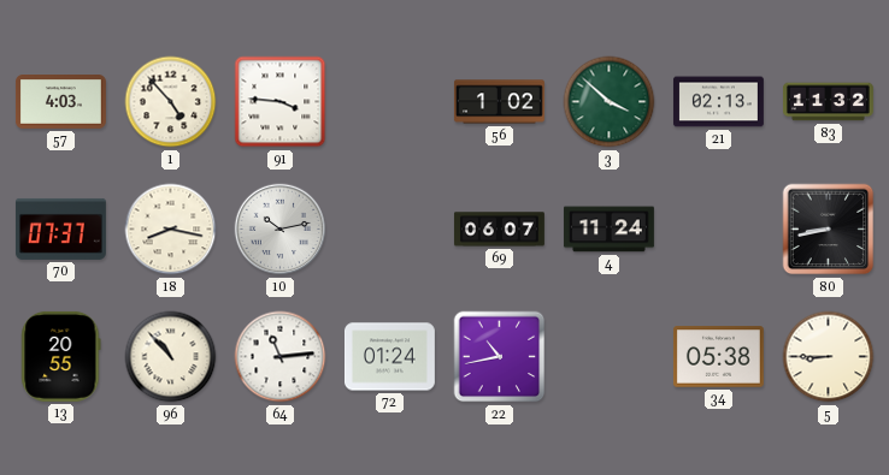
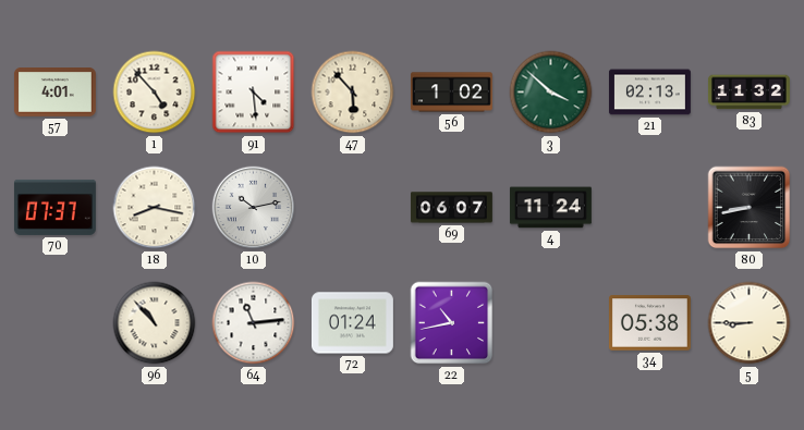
57: 4:03 -> 4:01 (54, 93)
91: 3:46 -> 4:29 (254, 93)
47: none -> 5:53 (353, 93)
13: 20:55 -> none (61, 356)
